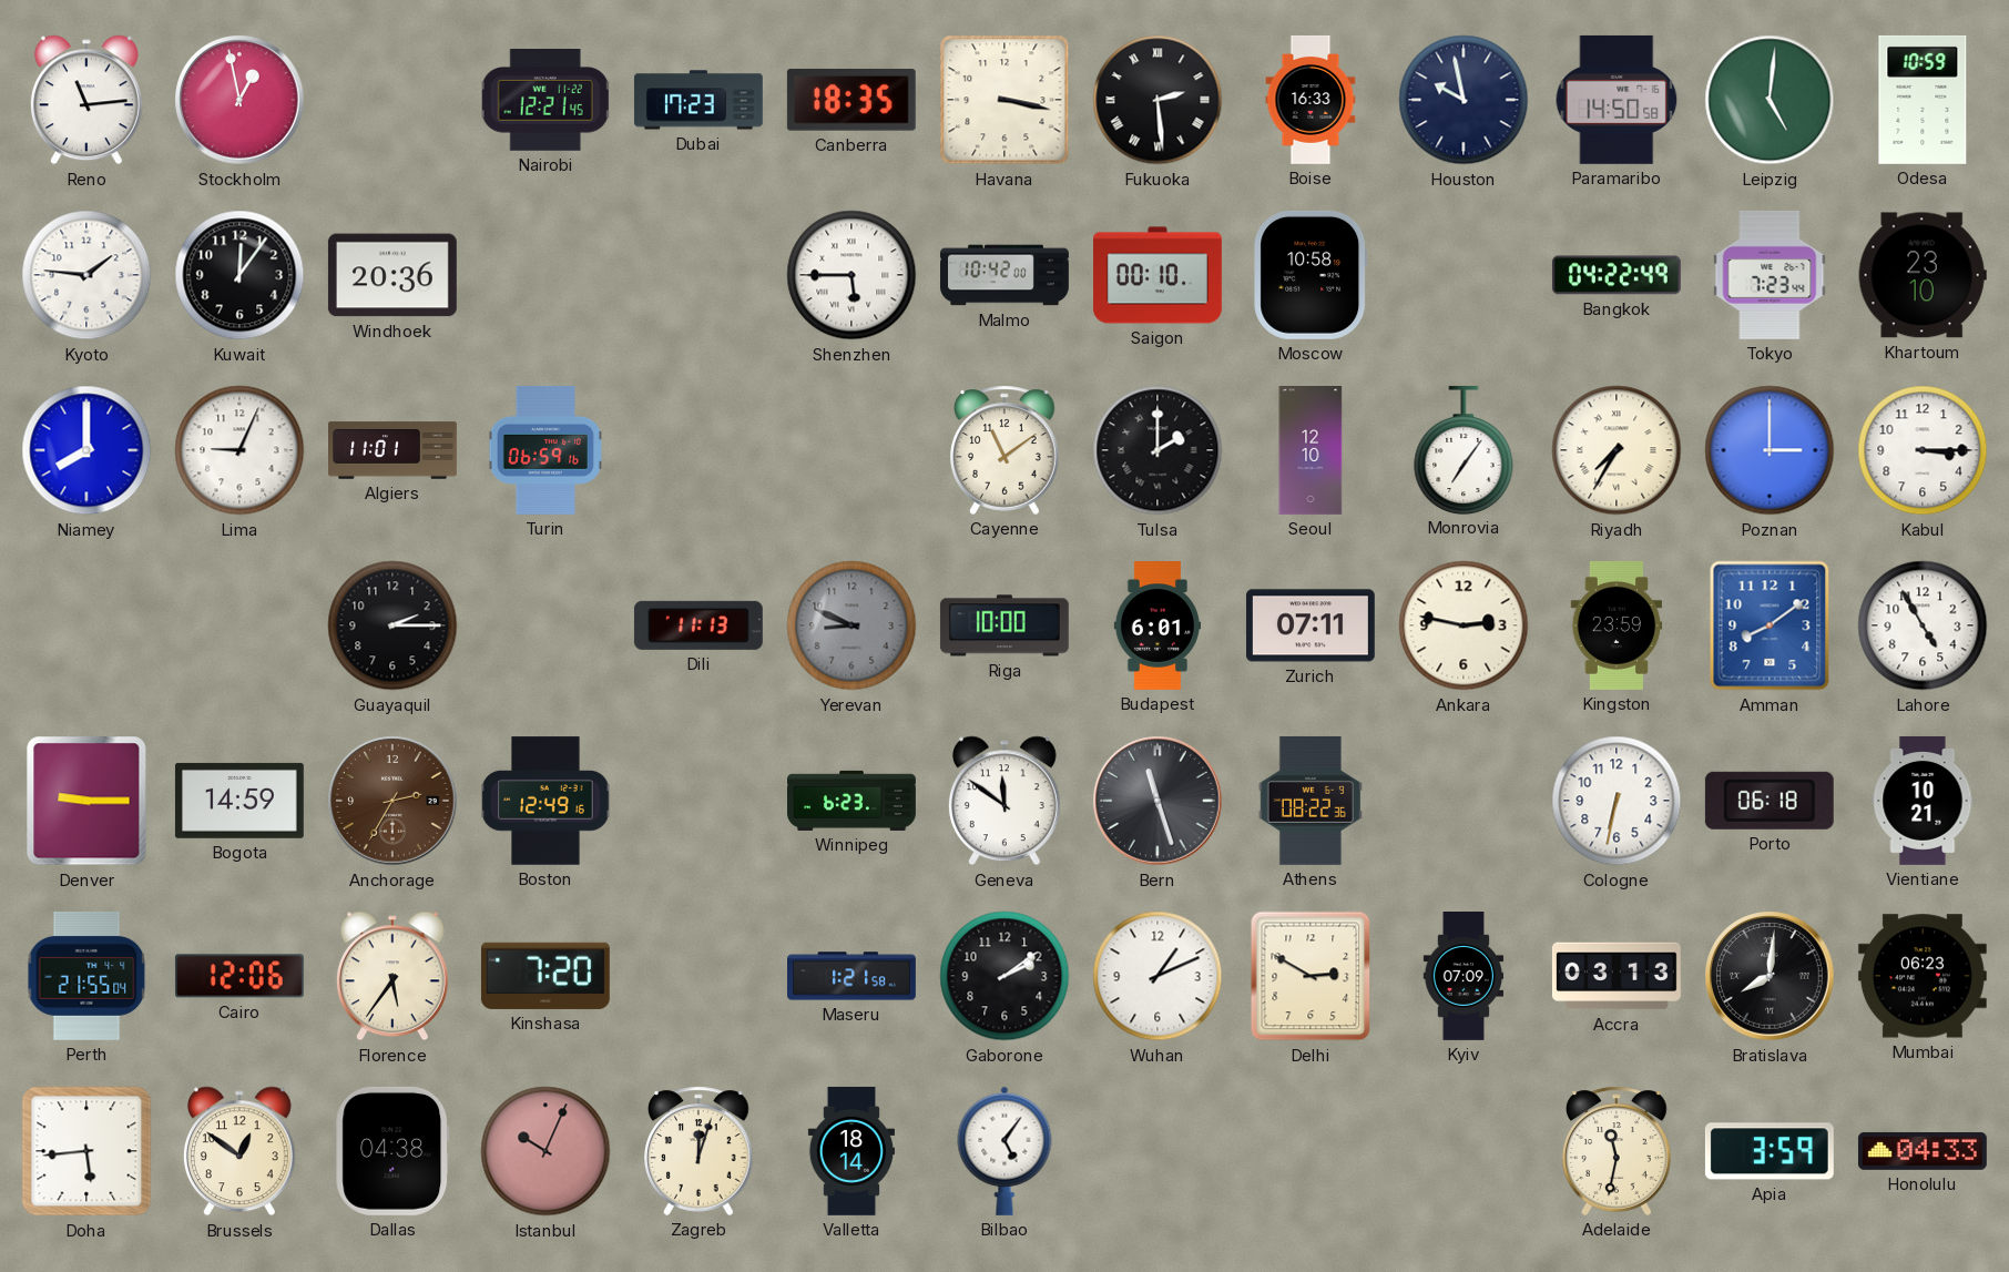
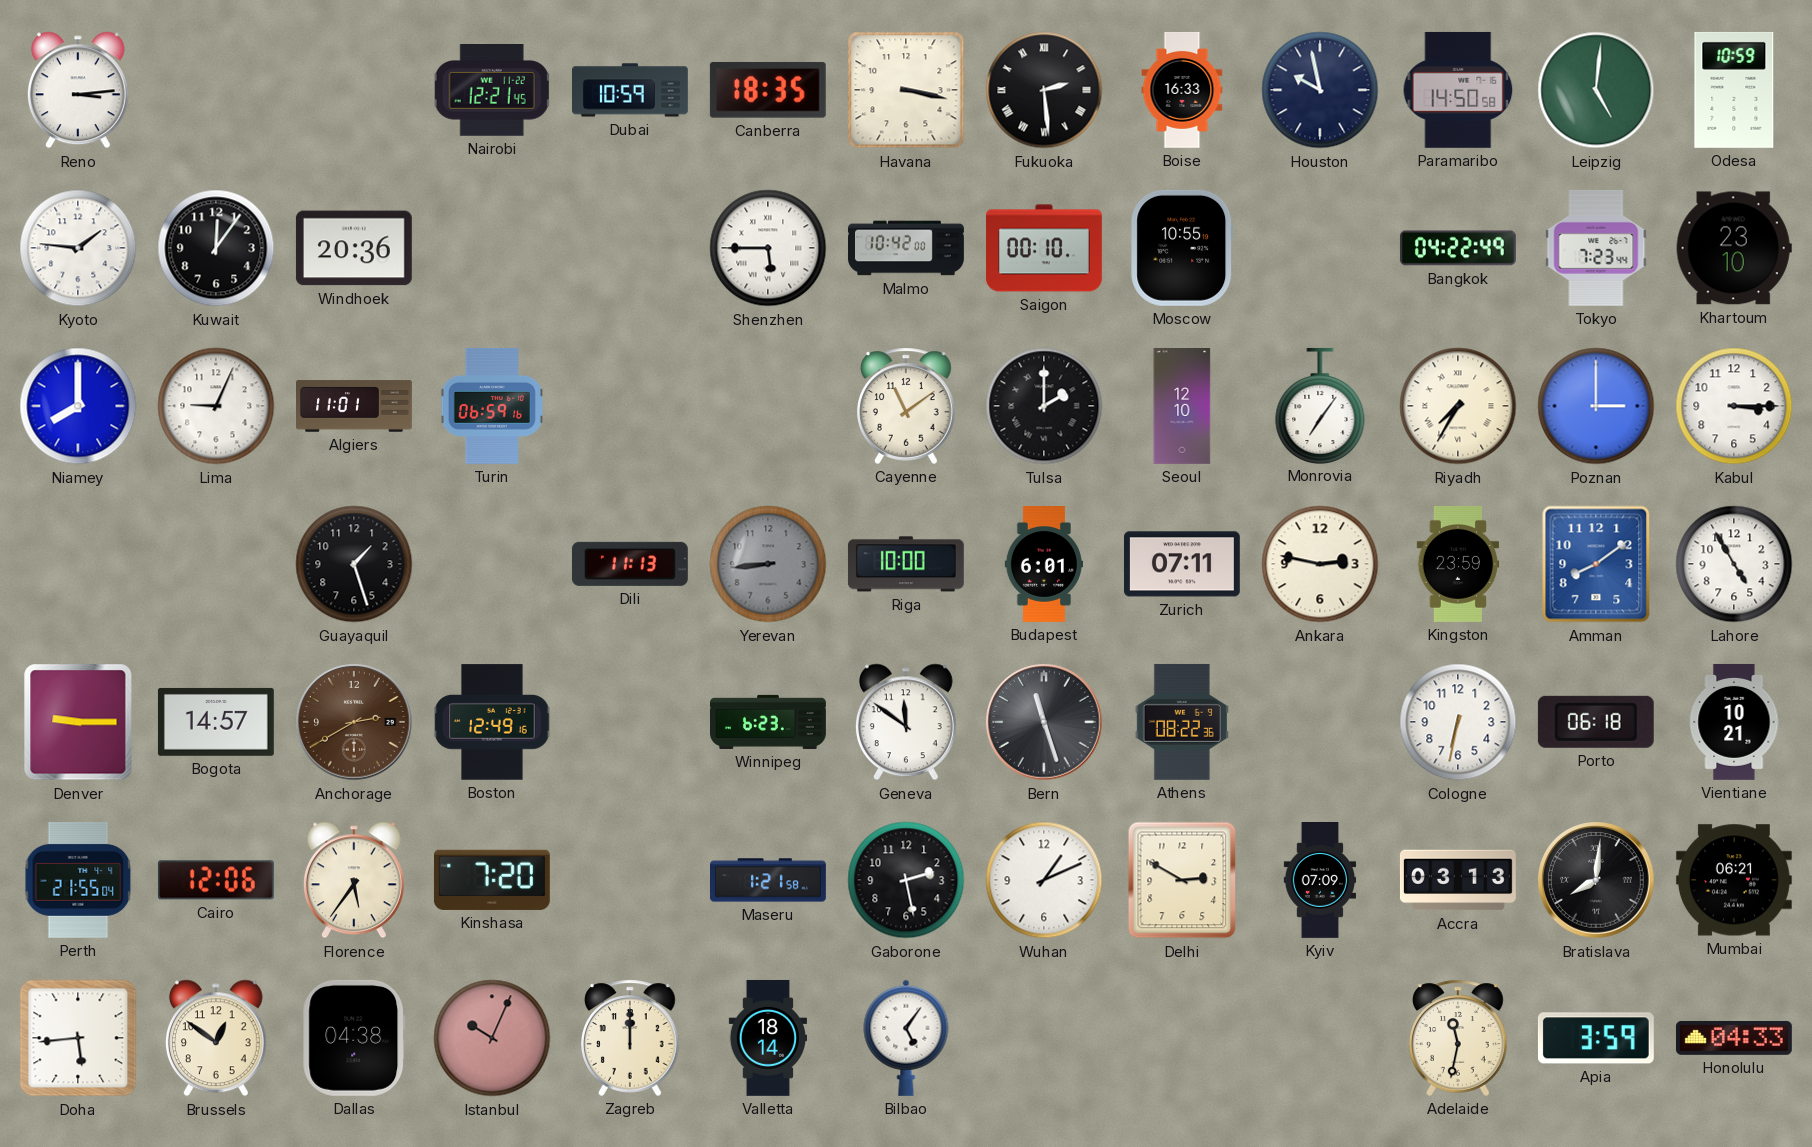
Reno: 11:14 -> 3:14 (78, 90)
Stockholm: 12:58 -> none (239, 100)
Dubai: 17:23 -> 10:59 (630, 90)
Moscow: 10:58 -> 10:55 (1182, 248)
Guayaquil: 2:15 -> 1:27 (354, 564)
Yerevan: 8:49 -> 8:44 (768, 564)
Bogota: 14:59 -> 14:57 (216, 722)
Anchorage: 2:35 -> 2:40 (354, 722)
Gaborone: 2:09 -> 2:28 (906, 880)
Mumbai: 06:23 -> 06:21 (1734, 880)
Zagreb: 12:03 -> 12:00 (631, 1038)
